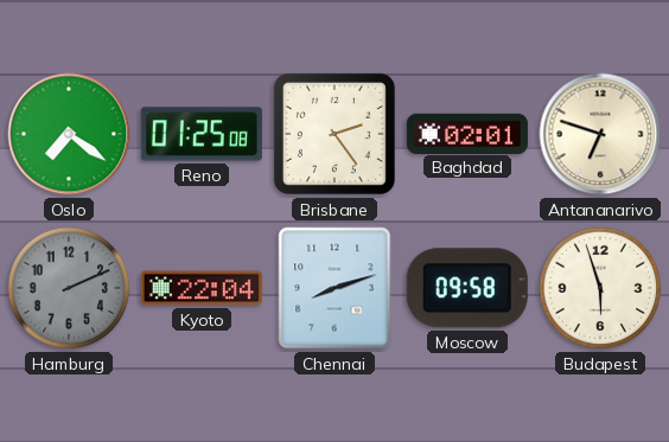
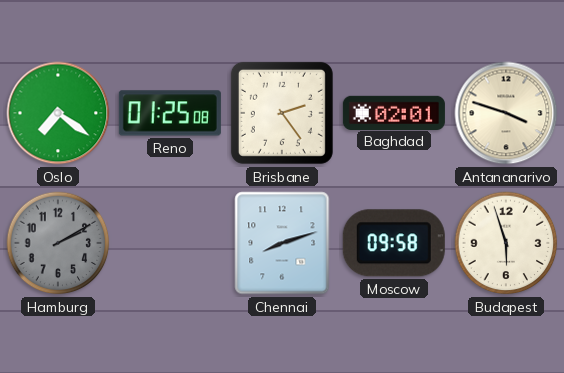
Antananarivo: 6:48 -> 3:48 (506, 113)
Hamburg: 2:11 -> 2:10 (58, 243)
Kyoto: 22:04 -> none (202, 288)
